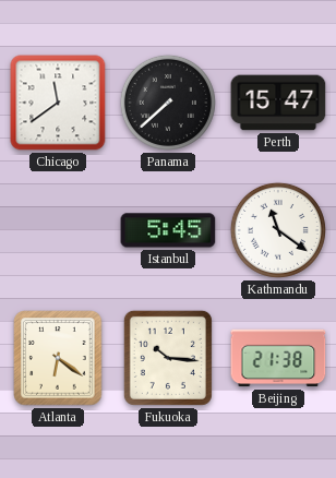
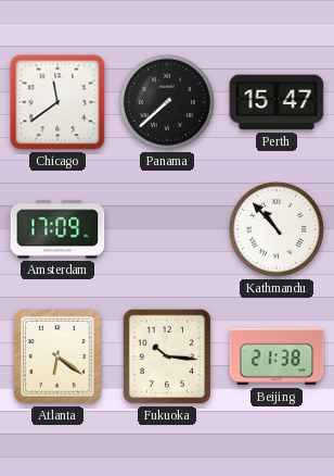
Amsterdam: none -> 17:09 (57, 229)
Istanbul: 5:45 -> none (168, 230)
Kathmandu: 11:21 -> 10:53 (277, 229)
